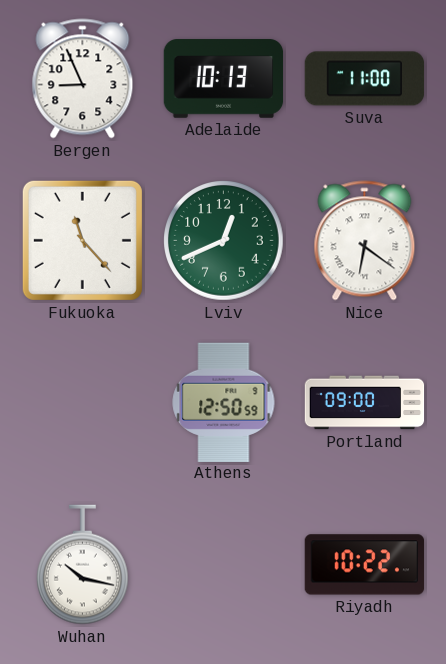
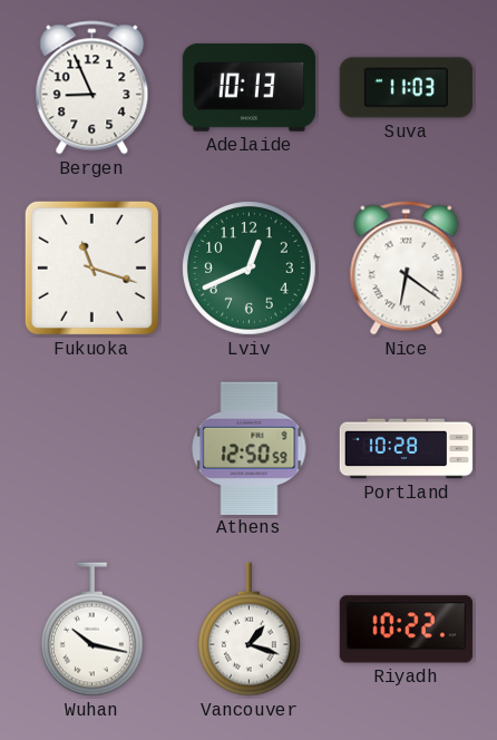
Suva: 11:00 -> 11:03 (407, 88)
Fukuoka: 11:23 -> 11:18 (91, 267)
Portland: 09:00 -> 10:28 (407, 449)
Vancouver: none -> 1:18 (248, 630)
